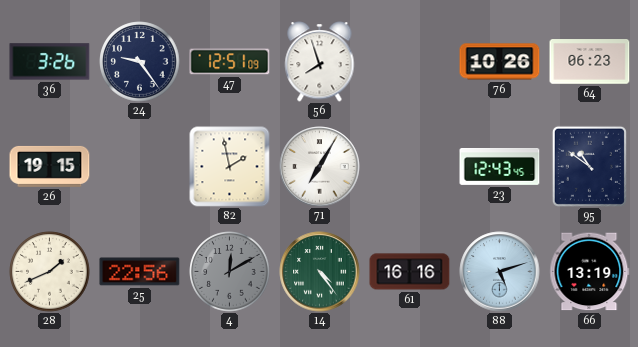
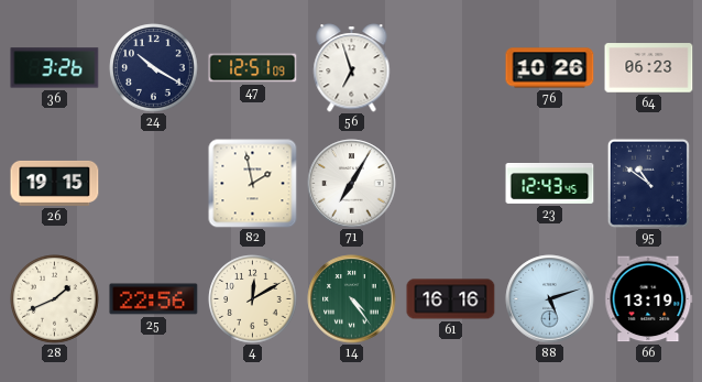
24: 9:24 -> 10:20 (154, 68)
56: 7:57 -> 6:57 (352, 68)
4 dial: grey -> cream (253, 299)
